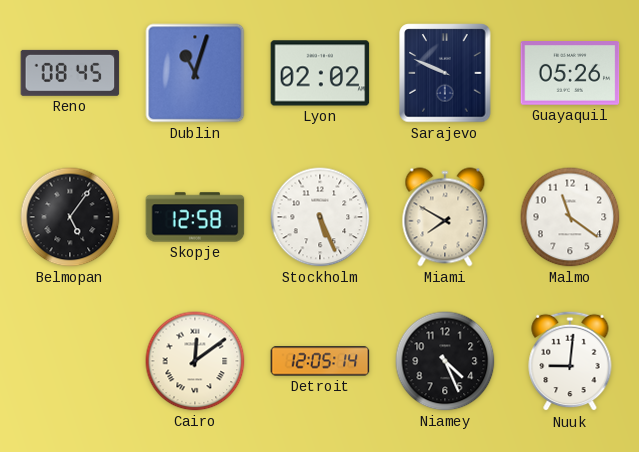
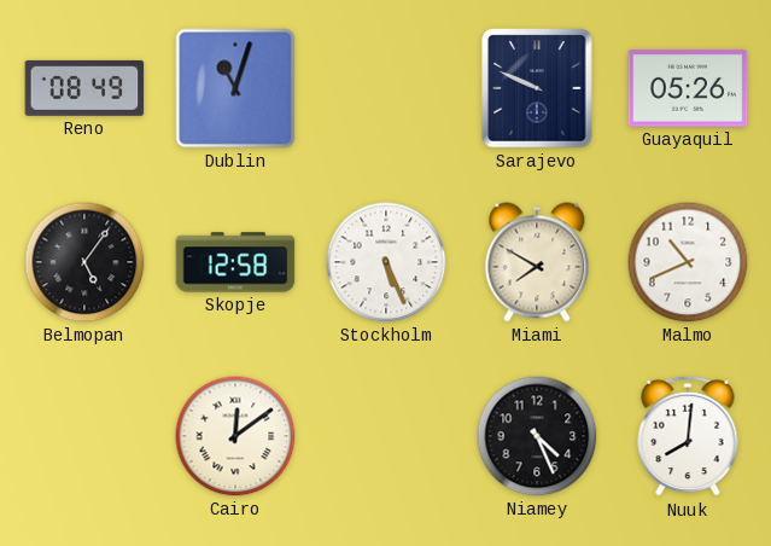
Reno: 08:45 -> 08:49 (84, 88)
Lyon: 02:02 -> none (320, 73)
Malmo: 11:21 -> 10:41 (688, 262)
Detroit: 12:05 -> none (320, 361)
Nuuk: 9:01 -> 8:01 (688, 436)
